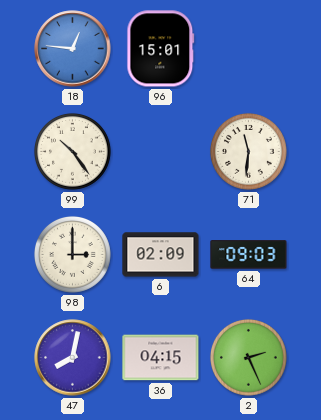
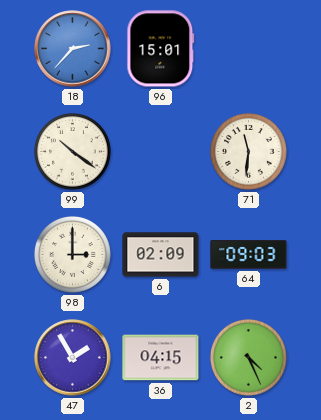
18: 12:46 -> 2:37 (73, 49)
99: 10:24 -> 10:21 (72, 151)
47: 8:02 -> 1:55 (73, 358)
2: 2:26 -> 4:26 (248, 357)
